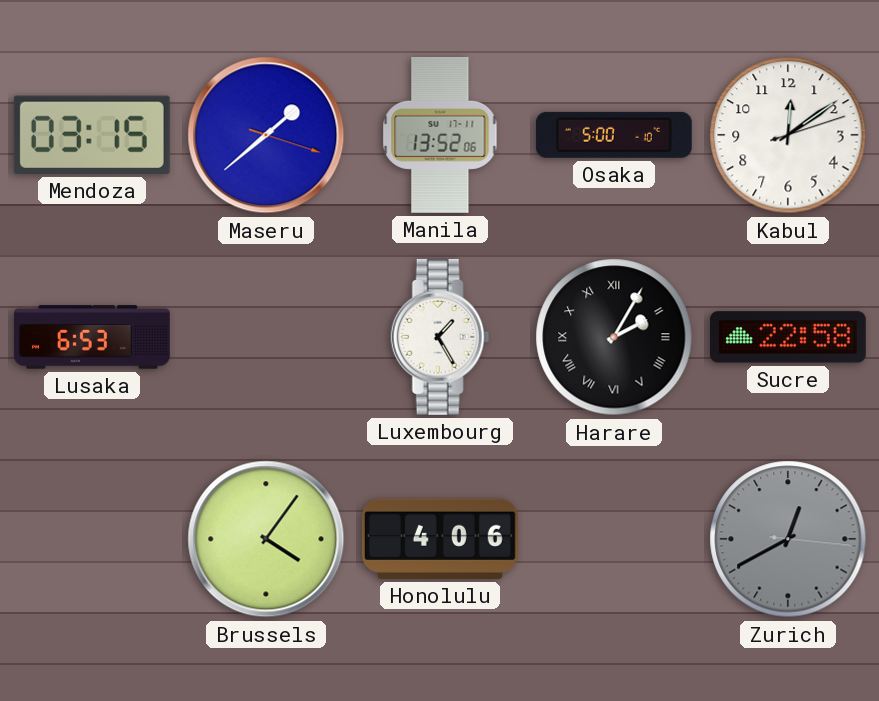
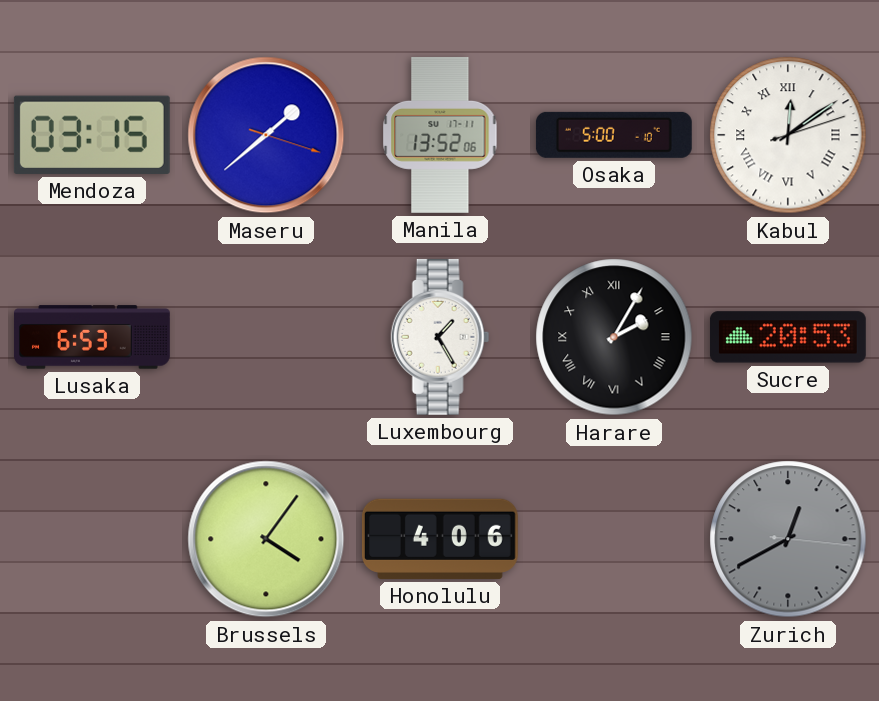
Kabul numerals: Arabic -> Roman (788, 135)
Sucre: 22:58 -> 20:53 (788, 337)
